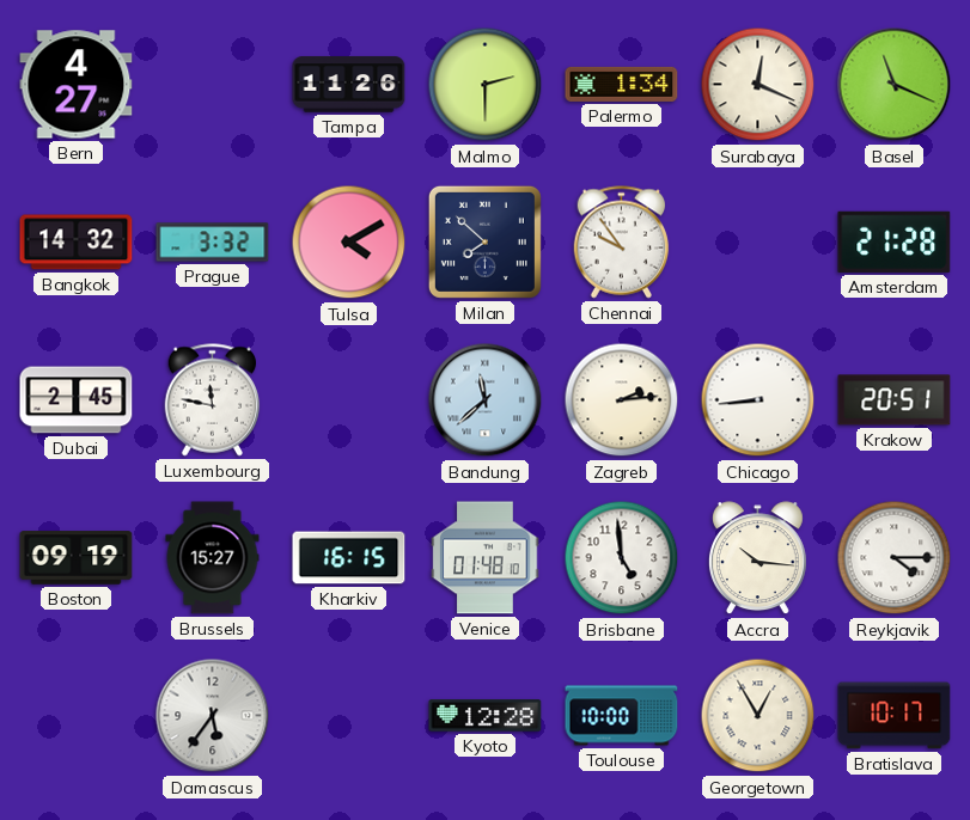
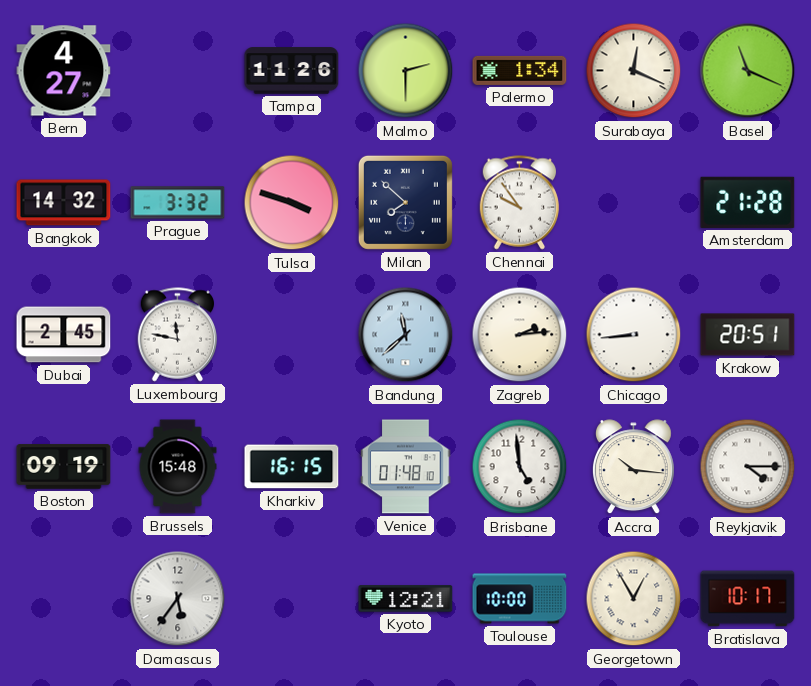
Tulsa: 4:10 -> 3:48 (292, 203)
Brussels: 15:27 -> 15:48 (178, 467)
Kyoto: 12:28 -> 12:21 (406, 599)
